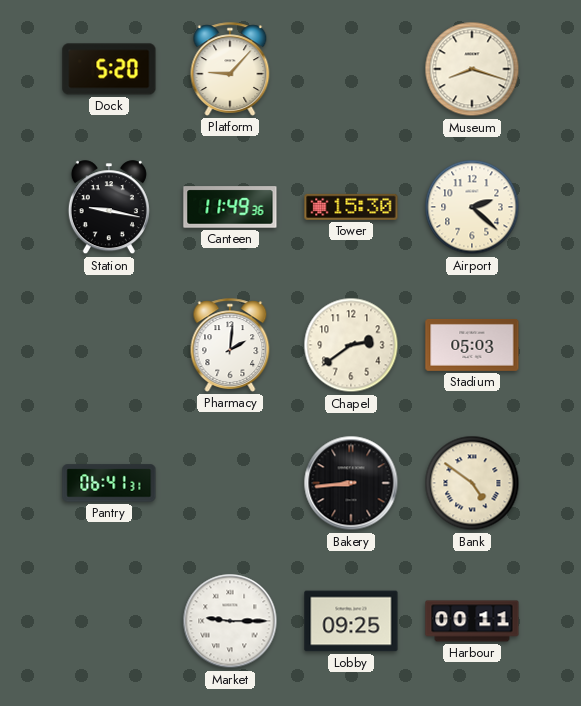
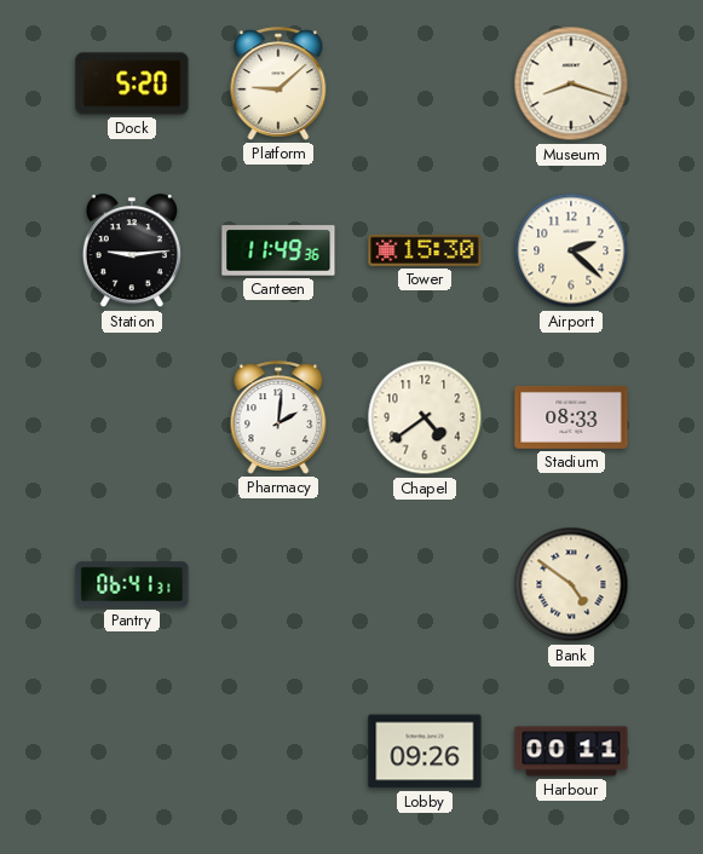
Platform: 9:07 -> 9:08 (278, 83)
Station: 9:17 -> 9:14 (132, 252)
Chapel: 2:39 -> 4:39 (425, 417)
Stadium: 05:03 -> 08:33 (571, 417)
Bakery: 8:44 -> none (351, 483)
Market: 9:15 -> none (230, 621)
Lobby: 09:25 -> 09:26 (425, 751)
